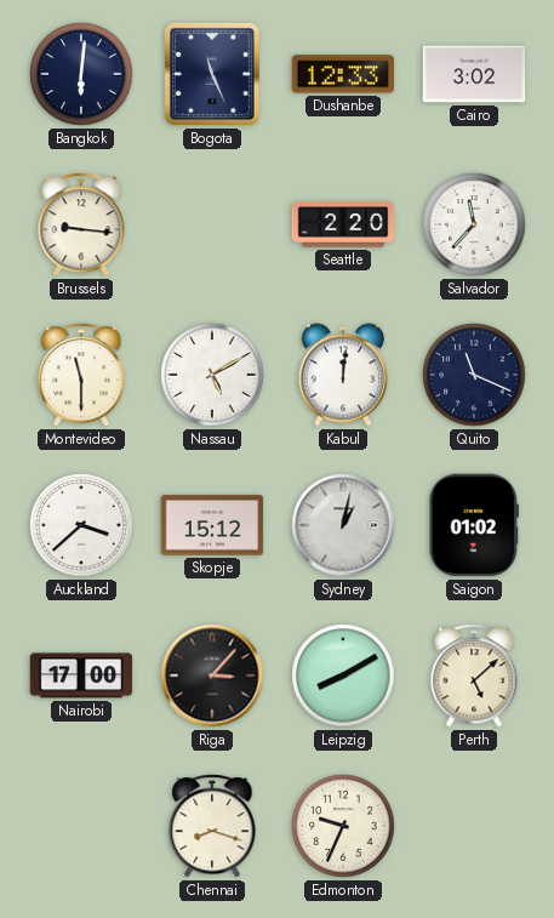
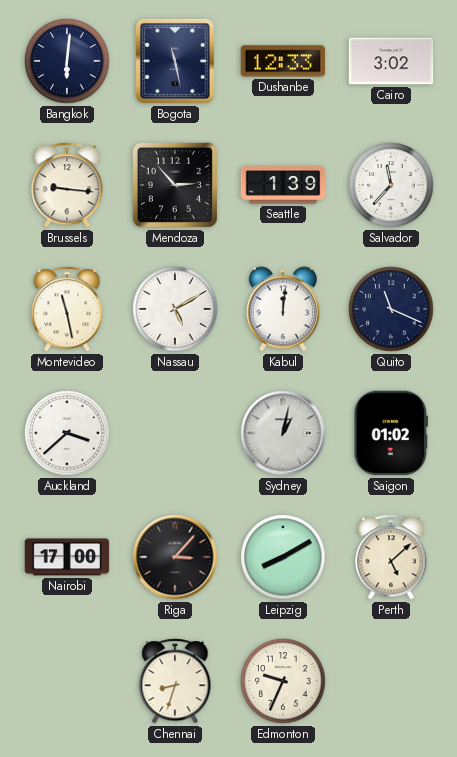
Bogota: 11:26 -> 11:28 (175, 61)
Mendoza: none -> 2:53 (175, 185)
Seattle: 2:20 -> 1:39 (283, 185)
Montevideo: 11:30 -> 11:28 (67, 309)
Skopje: 15:12 -> none (212, 525)
Chennai: 8:18 -> 8:33 (175, 681)
